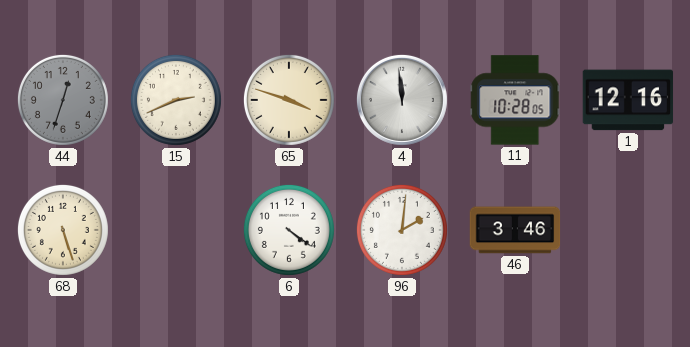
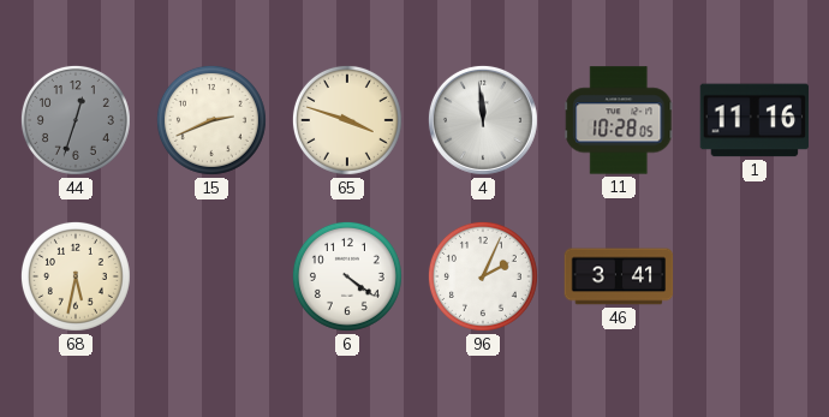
1: 12:16 -> 11:16 (755, 120)
68: 5:27 -> 5:32 (76, 276)
96: 2:01 -> 2:04 (483, 276)
46: 3:46 -> 3:41 (619, 276)
